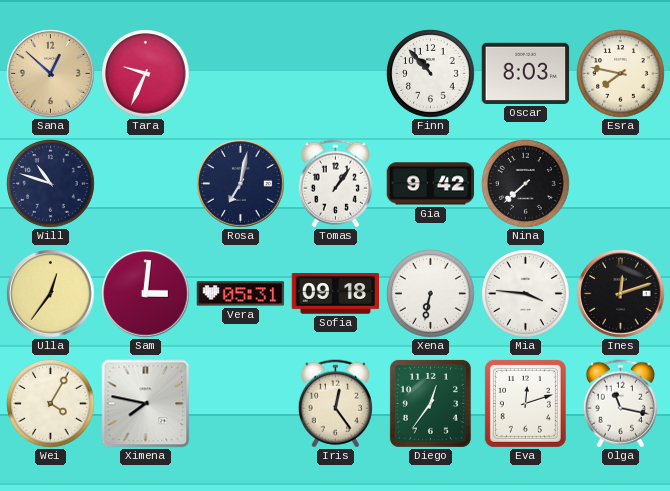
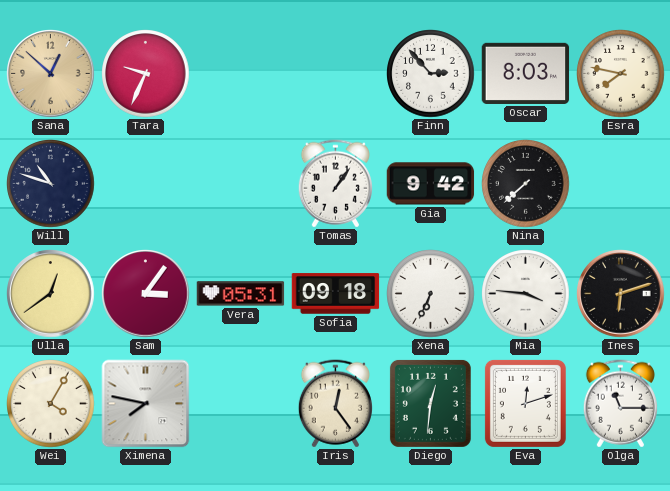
Finn: 10:53 -> 2:53 (431, 74)
Rosa: 7:02 -> none (241, 184)
Ulla: 12:36 -> 12:39 (51, 294)
Sam: 3:01 -> 3:06 (146, 294)
Xena: 6:32 -> 6:34 (431, 294)
Ines: 12:12 -> 6:12 (621, 294)
Diego: 12:36 -> 12:31 (430, 403)
Olga: 11:17 -> 11:15 (620, 404)
